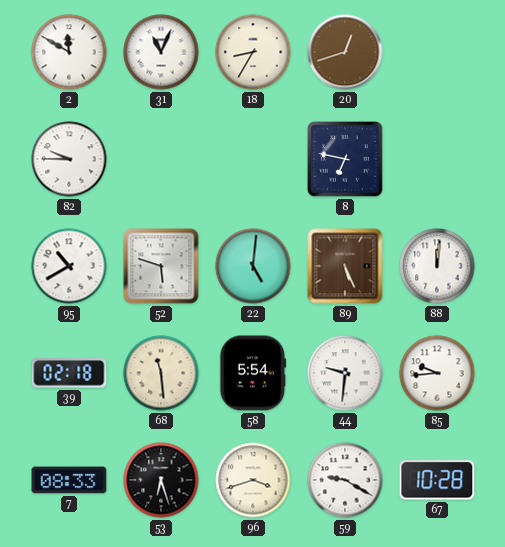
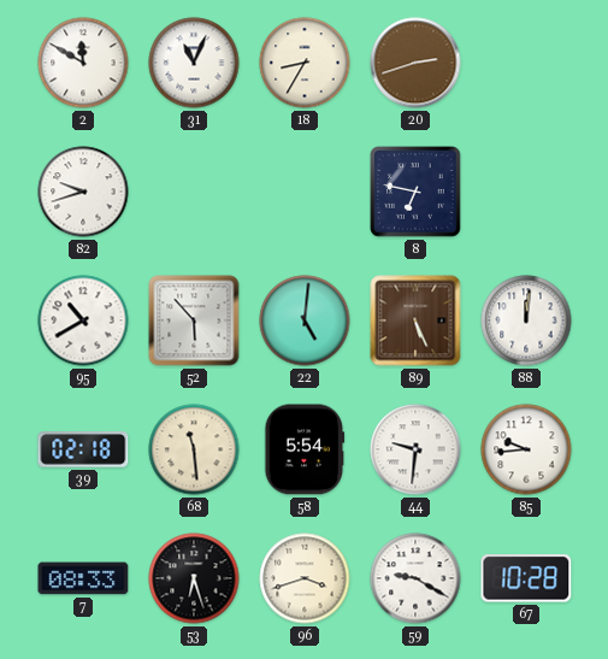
20: 12:42 -> 2:42 (415, 63)
82: 9:45 -> 9:42 (83, 192)
52: 5:48 -> 5:53 (194, 320)
